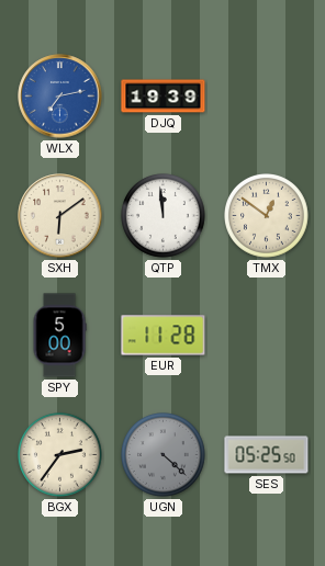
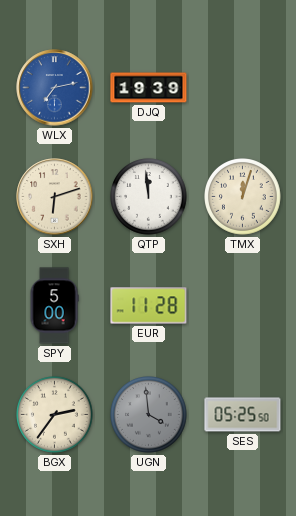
SXH: 6:09 -> 6:12 (55, 197)
TMX: 12:51 -> 12:03 (243, 197)
UGN: 4:22 -> 3:59 (149, 415)
